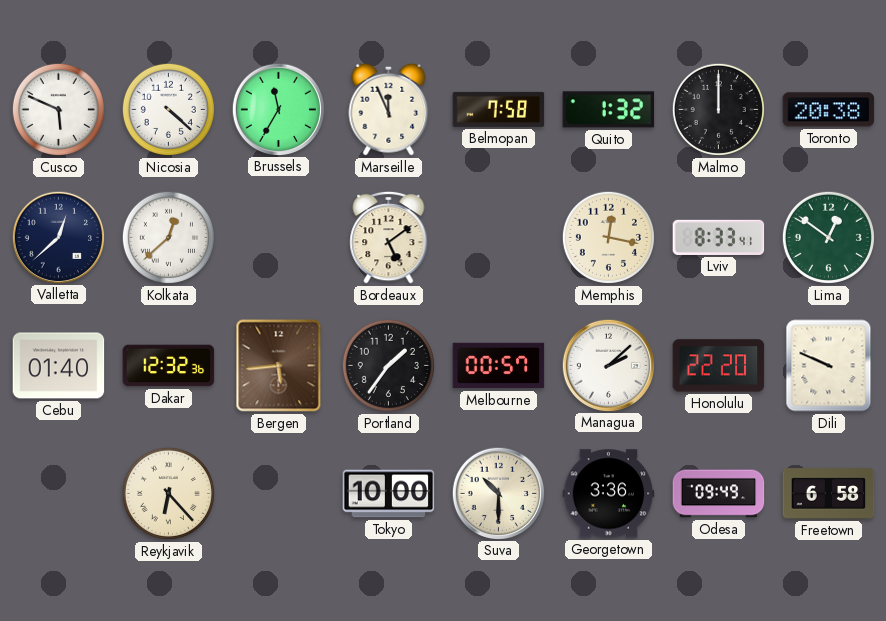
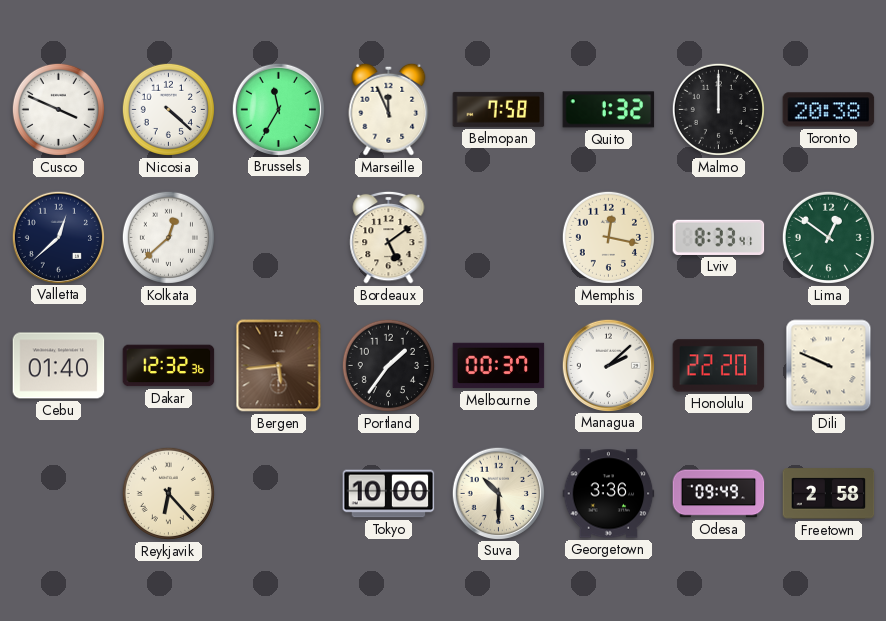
Cusco: 5:49 -> 3:49 (58, 109)
Melbourne: 00:57 -> 00:37 (499, 366)
Freetown: 6:58 -> 2:58 (829, 494)
